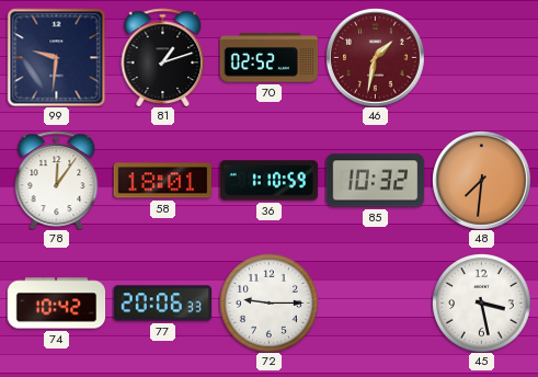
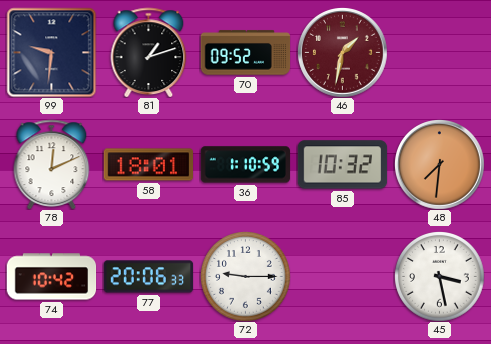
70: 02:52 -> 09:52 (245, 53)
78: 12:06 -> 12:11 (52, 164)
